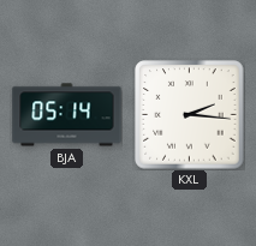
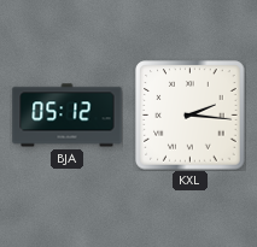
BJA: 05:14 -> 05:12 (68, 116)
